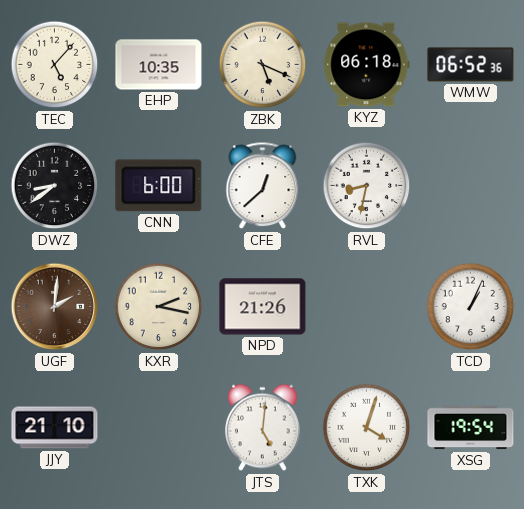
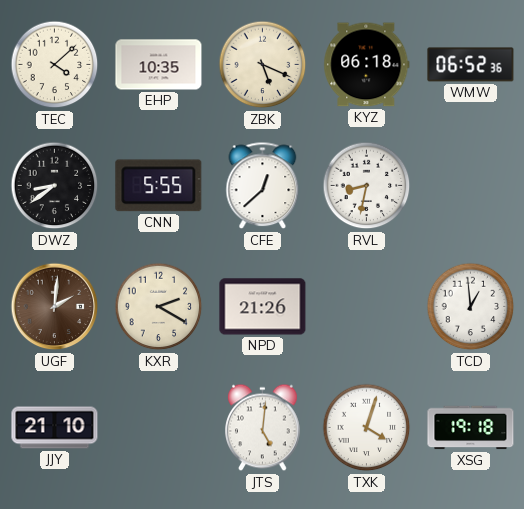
TEC: 5:07 -> 4:08 (55, 65)
CNN: 6:00 -> 5:55 (159, 186)
KXR: 2:17 -> 2:20 (159, 307)
TCD: 1:04 -> 12:59 (471, 307)
XSG: 19:54 -> 19:18 (471, 428)
